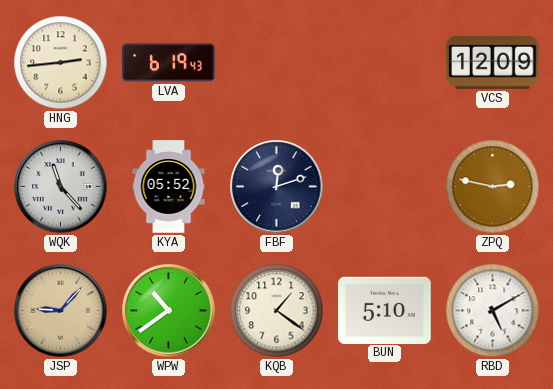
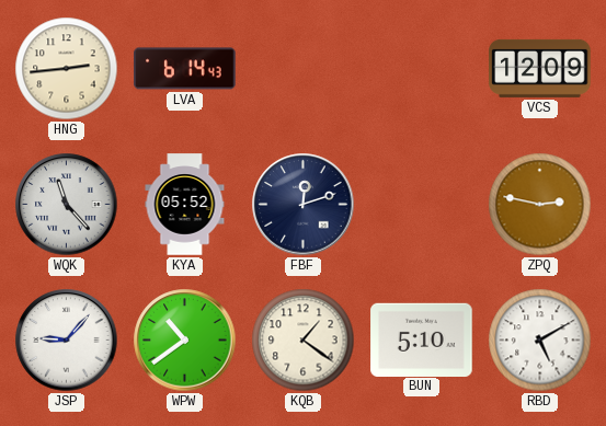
LVA: 6:19 -> 6:14 (185, 69)
JSP dial: champagne -> white (67, 341)
